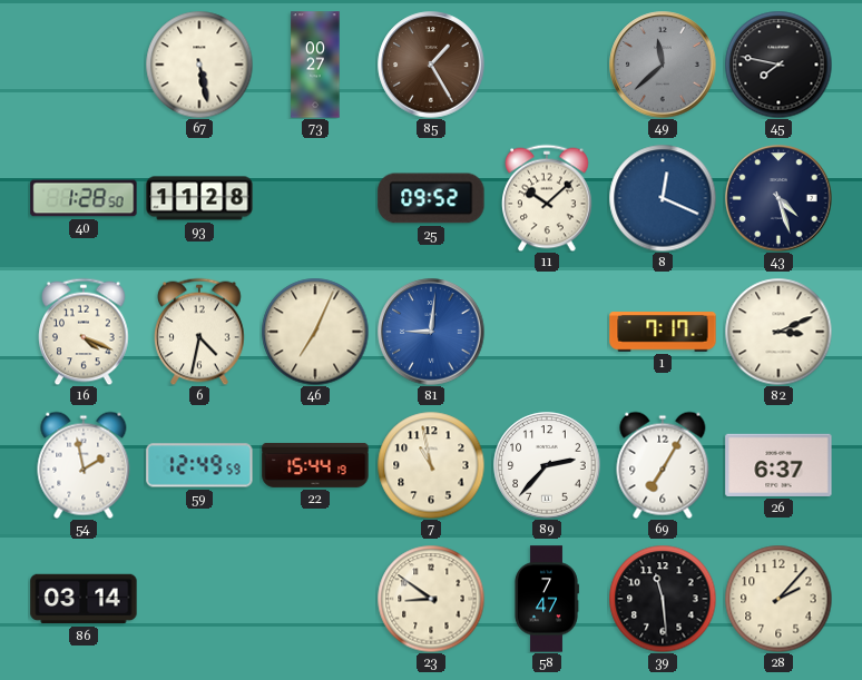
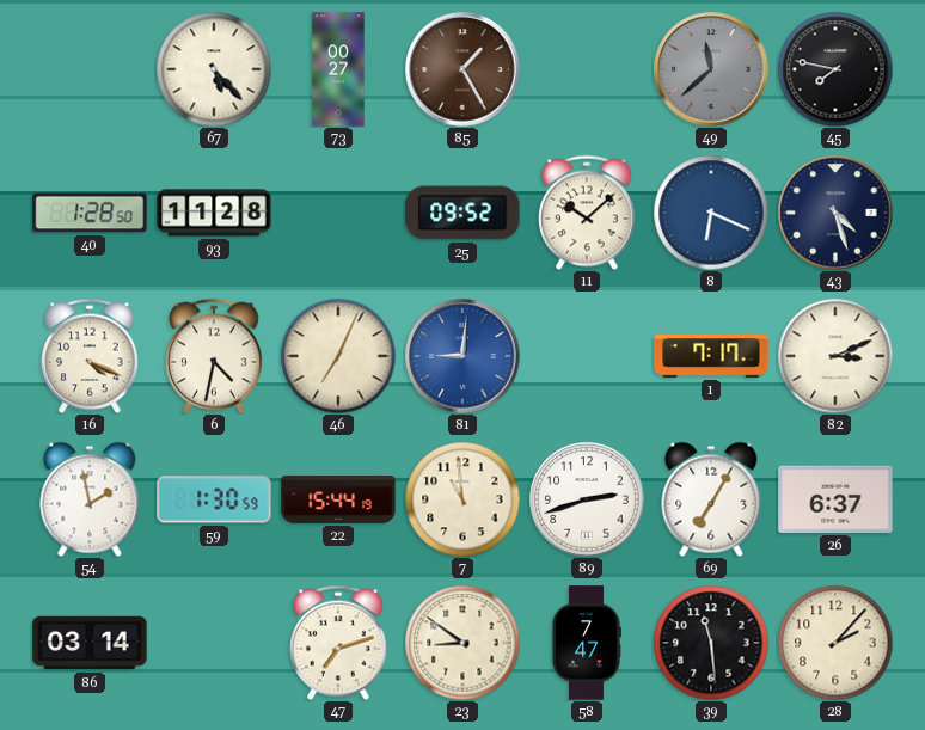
67: 5:28 -> 5:23 (214, 69)
8: 12:19 -> 6:19 (711, 213)
59: 12:49 -> 1:30 (214, 499)
7: 10:58 -> 10:59 (462, 499)
89: 2:37 -> 2:42 (587, 499)
47: none -> 7:12 (339, 643)
